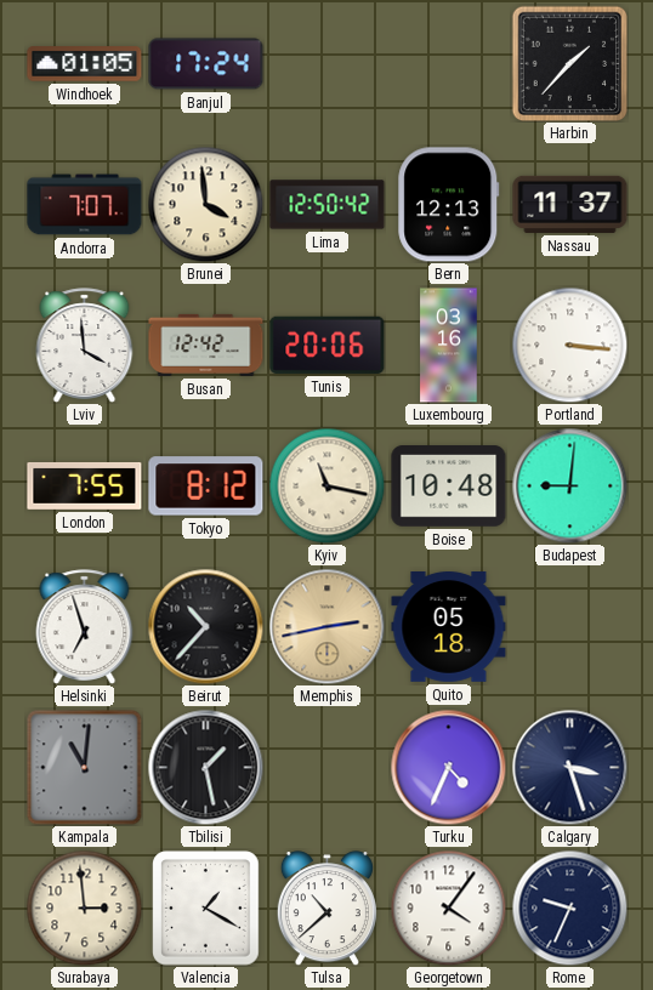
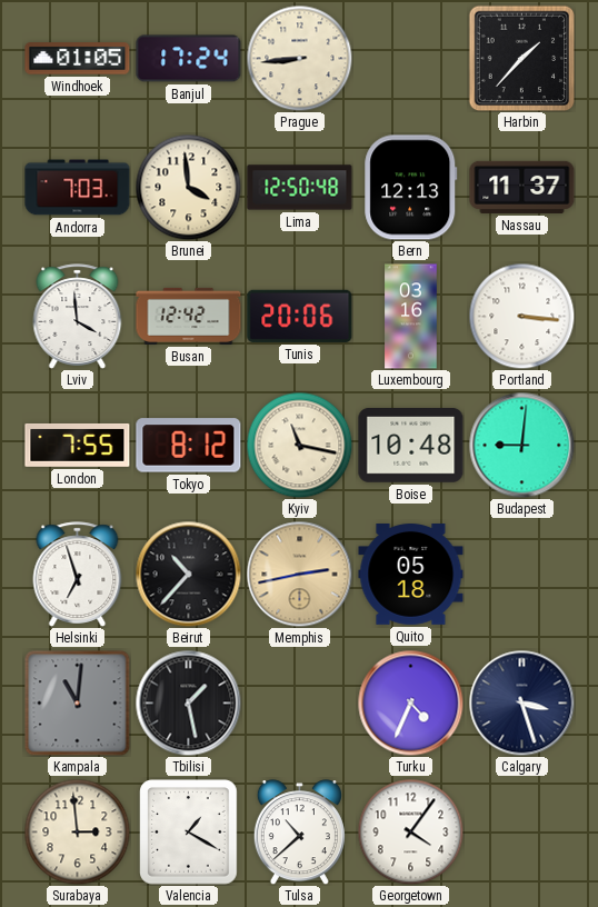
Prague: none -> 8:44 (299, 58)
Andorra: 7:07 -> 7:03 (78, 188)
Lima: 12:50:42 -> 12:50:48 (300, 188)
Rome: 9:34 -> none (569, 907)
